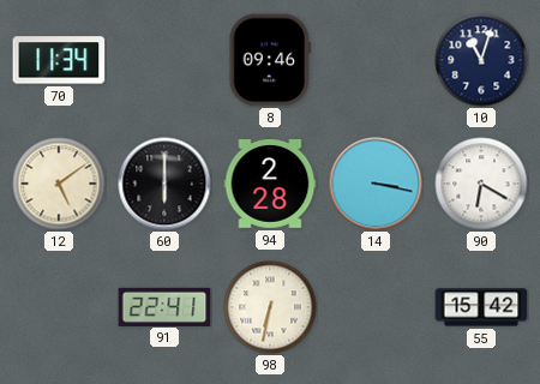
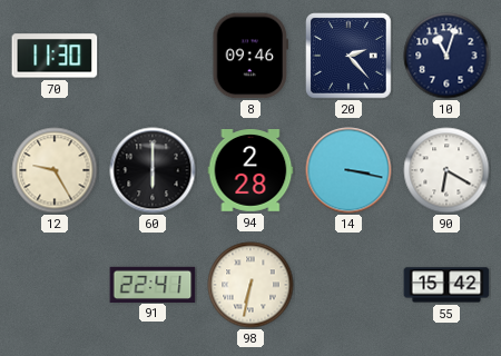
70: 11:34 -> 11:30 (55, 56)
20: none -> 2:23 (348, 56)
12: 5:09 -> 9:25 (55, 170)
